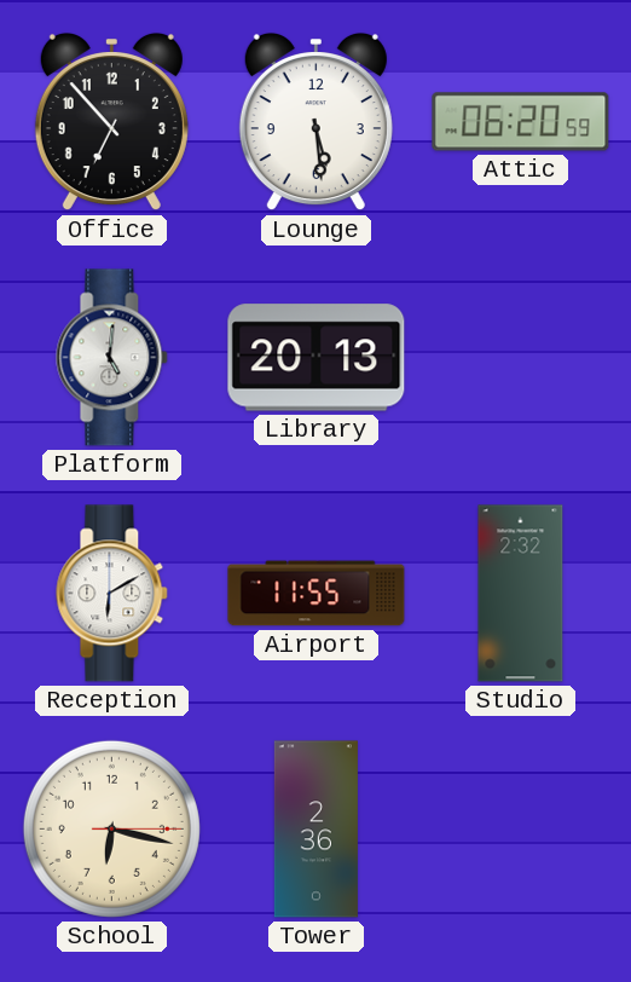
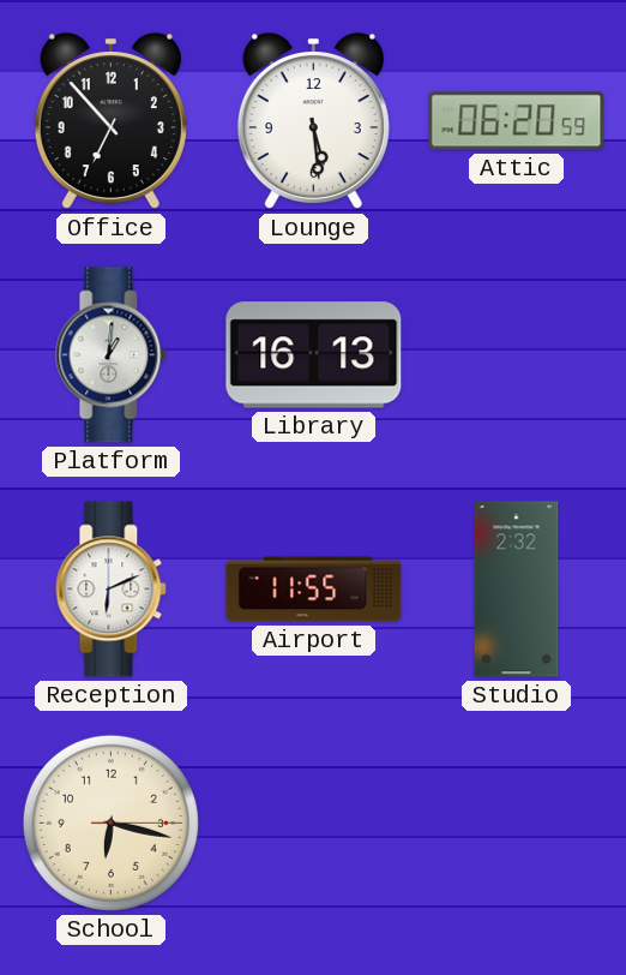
Platform: 5:01 -> 1:01 (112, 355)
Library: 20:13 -> 16:13 (314, 355)
Reception: 6:10 -> 6:11 (112, 590)
Tower: 2:36 -> none (315, 830)
